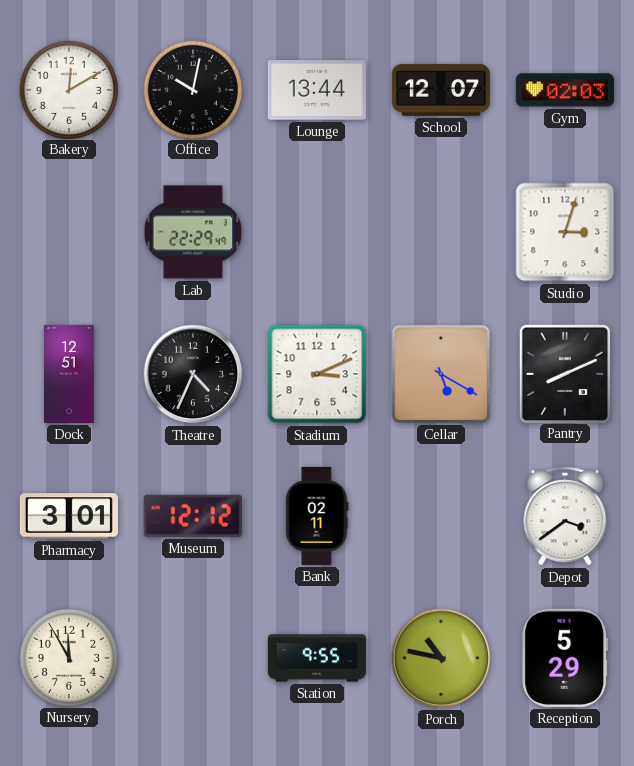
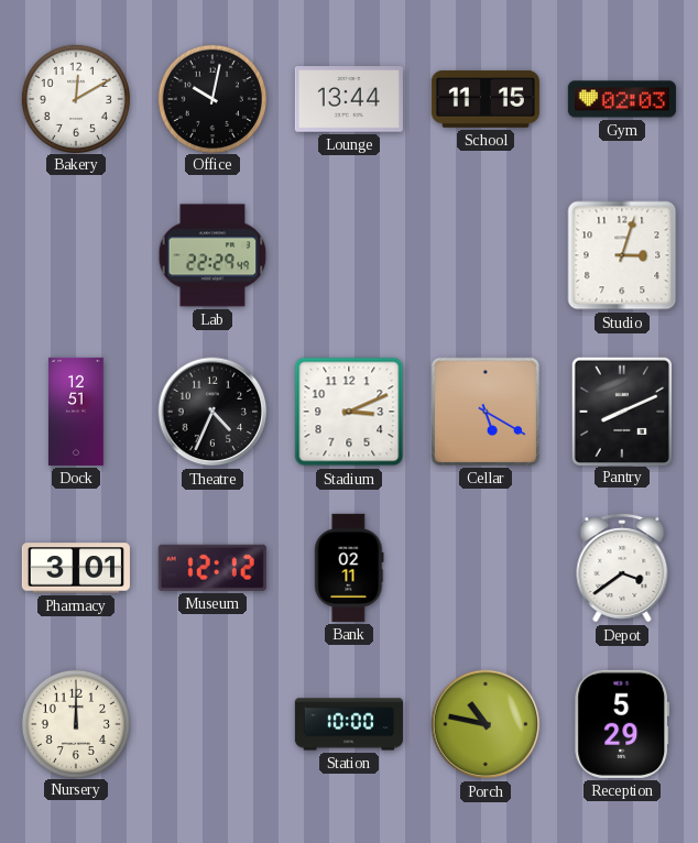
School: 12:07 -> 11:15 (486, 99)
Nursery: 11:55 -> 12:00 (75, 723)
Station: 9:55 -> 10:00 (349, 724)
